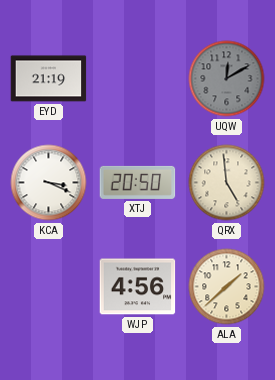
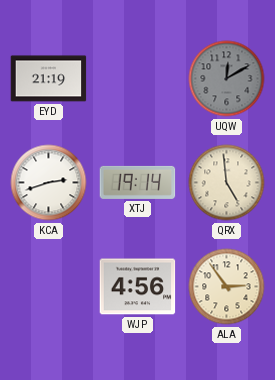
KCA: 3:19 -> 2:42 (49, 183)
XTJ: 20:50 -> 19:14 (138, 182)
ALA: 1:38 -> 2:54 (227, 287)
